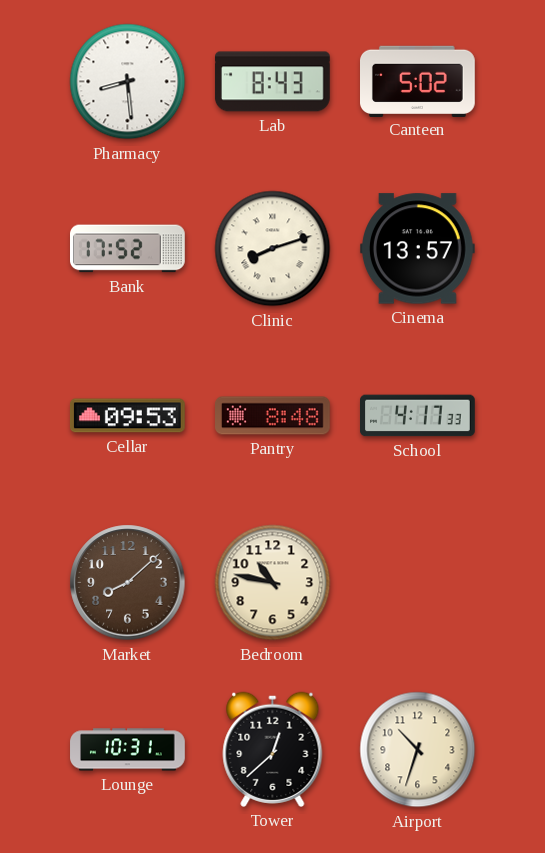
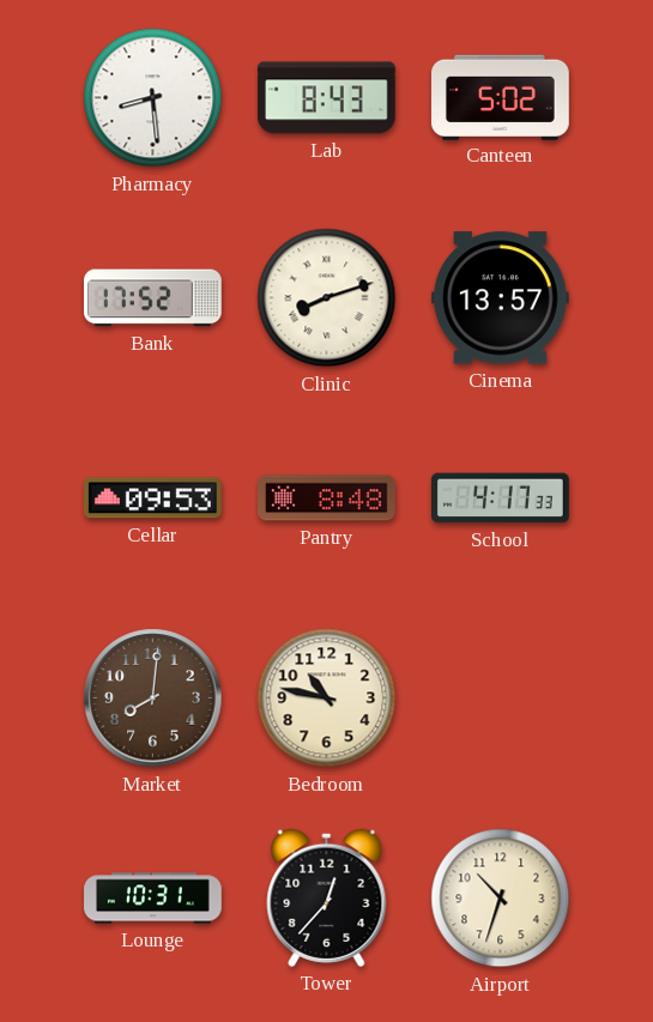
Market: 8:08 -> 8:01 (153, 699)
Tower: 12:38 -> 12:37 (327, 897)
